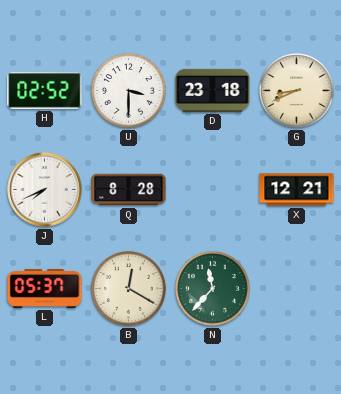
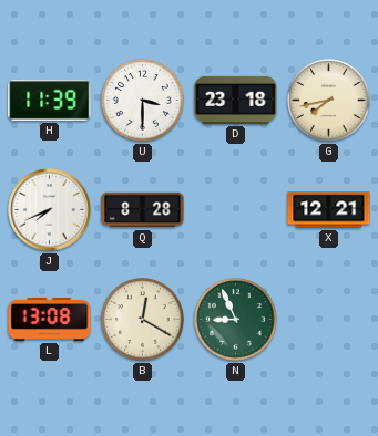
H: 02:52 -> 11:39 (50, 101)
G: 8:41 -> 7:43 (329, 101)
L: 05:37 -> 13:08 (50, 319)
N: 11:37 -> 8:56 (236, 320)
